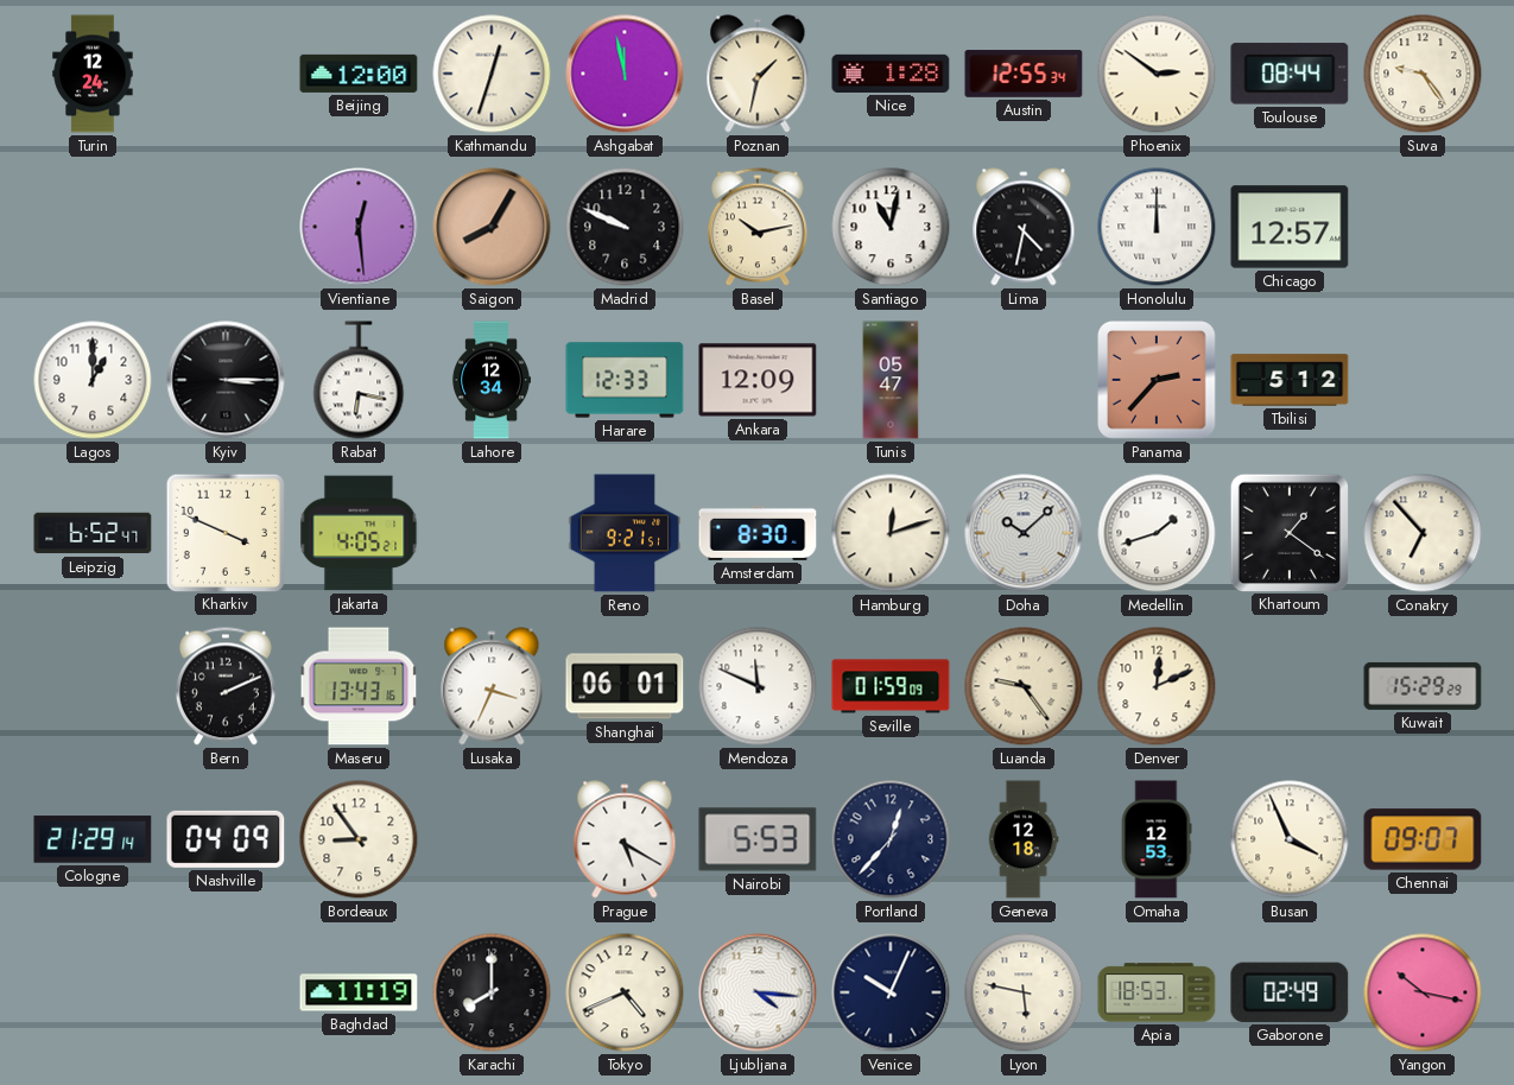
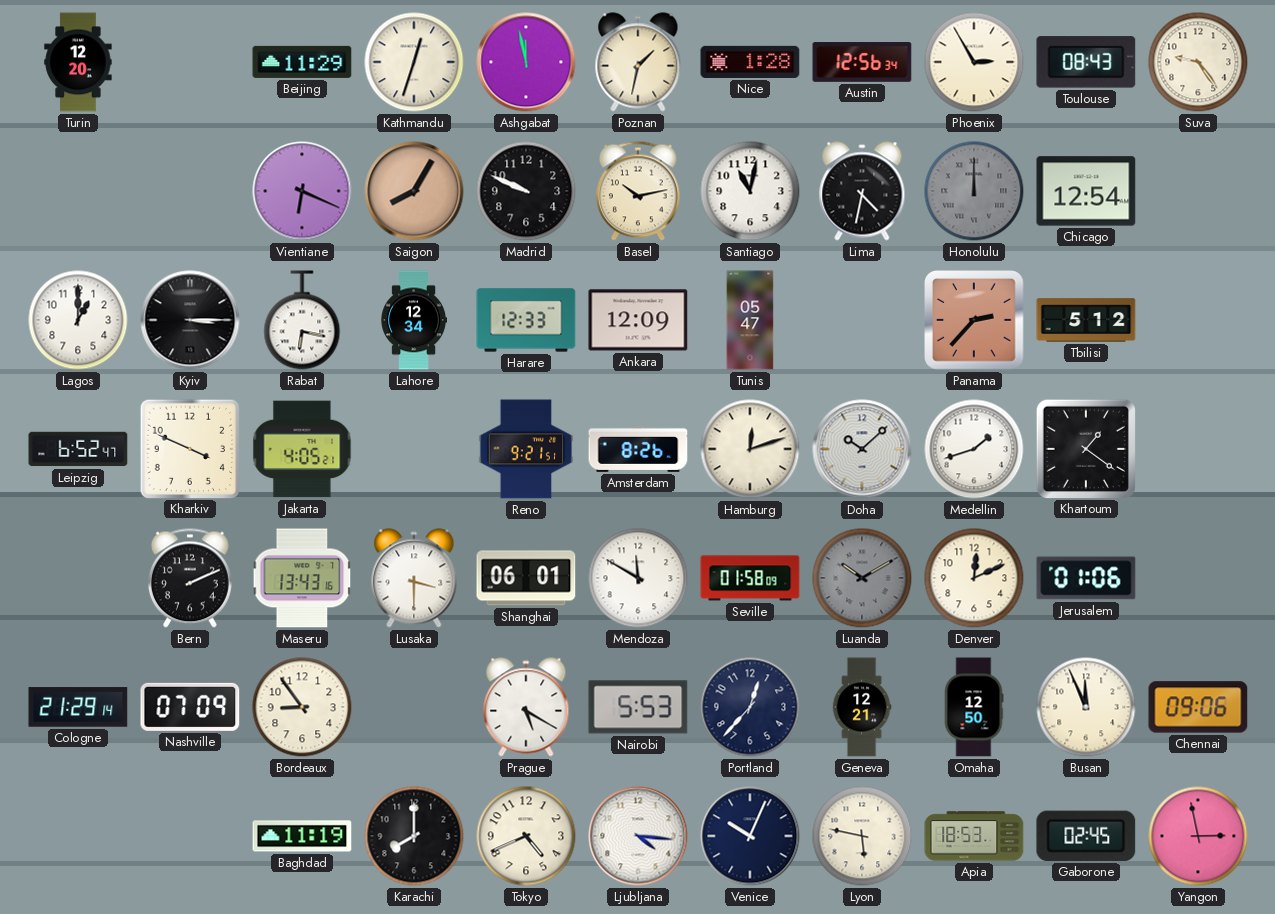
Turin: 12:24 -> 12:20 (78, 62)
Beijing: 12:00 -> 11:29 (302, 62)
Austin: 12:55 -> 12:56 (862, 62)
Phoenix: 2:51 -> 2:55 (974, 62)
Toulouse: 08:44 -> 08:43 (1086, 62)
Vientiane: 12:29 -> 6:19 (302, 191)
Honolulu dial: white -> grey (974, 191)
Chicago: 12:57 -> 12:54 (1086, 191)
Amsterdam: 8:30 -> 8:26 (638, 449)
Conakry: 6:53 -> none (1423, 533)
Lusaka: 3:34 -> 3:30 (414, 578)
Mendoza: 11:49 -> 11:50 (638, 578)
Seville: 01:59 -> 01:58 (750, 578)
Luanda: 9:24 -> 10:10 (862, 578)
Luanda dial: cream -> grey (862, 578)
Jerusalem: none -> 01:06 (1086, 578)
Kuwait: 15:29 -> none (1423, 686)
Nashville: 04:09 -> 07:09 (190, 707)
Geneva: 12:18 -> 12:21 (862, 707)
Omaha: 12:53 -> 12:50 (974, 707)
Busan: 3:56 -> 11:56 (1086, 707)
Chennai: 09:07 -> 09:06 (1198, 707)
Gaborone: 02:49 -> 02:45 (1086, 836)
Yangon: 10:17 -> 2:58 (1198, 836)
